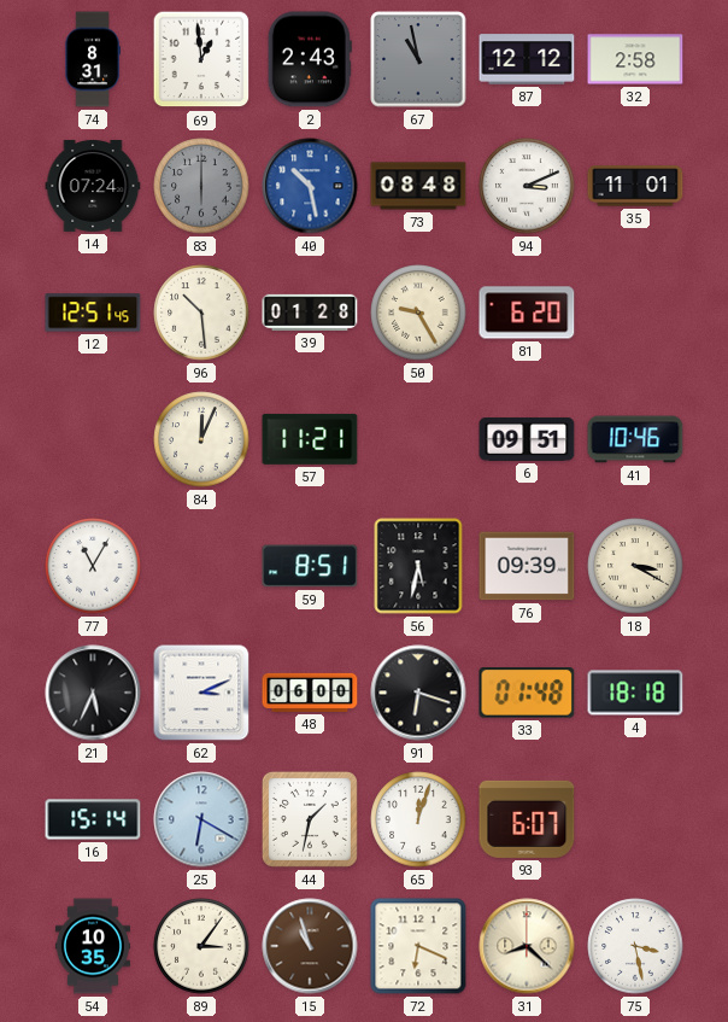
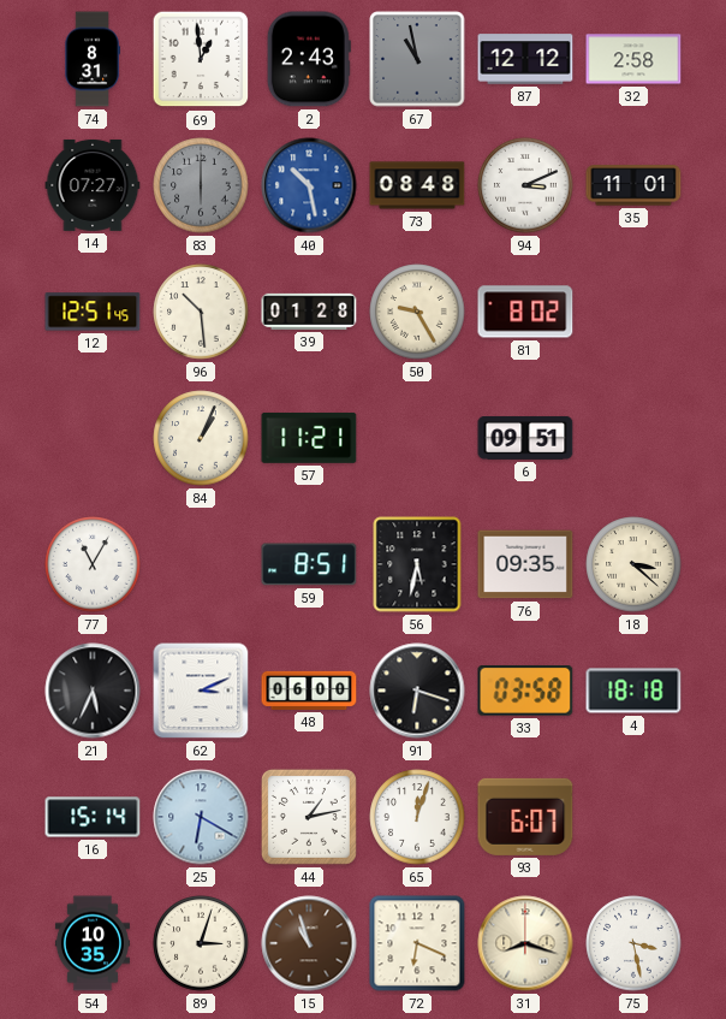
14: 07:24 -> 07:27 (93, 185)
81: 6:20 -> 8:02 (525, 312)
84: 12:04 -> 1:04 (201, 438)
41: 10:46 -> none (635, 439)
76: 09:39 -> 09:35 (525, 564)
18: 3:20 -> 3:22 (633, 564)
33: 01:48 -> 03:58 (525, 692)
44: 1:32 -> 1:13 (309, 817)
89: 3:06 -> 3:03 (201, 943)
31: 8:22 -> 8:18 (525, 943)
